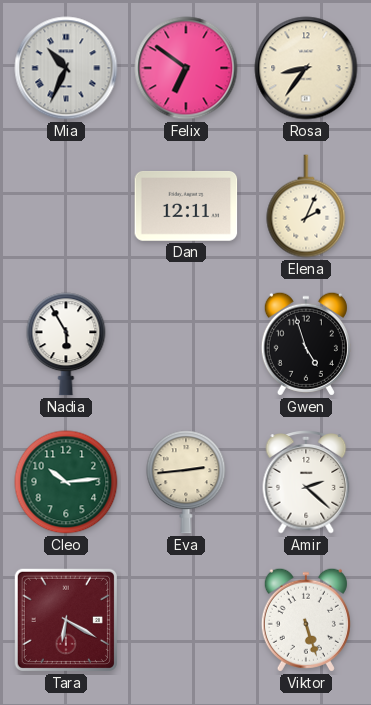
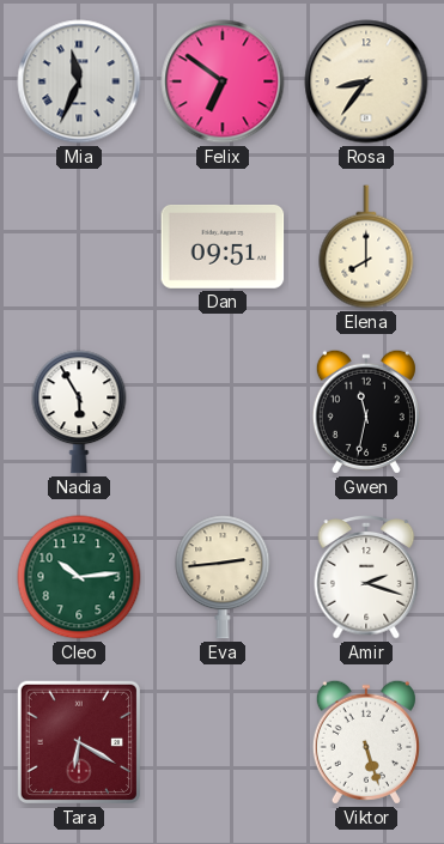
Mia: 10:34 -> 11:34 (79, 81)
Dan: 12:11 -> 09:51 (223, 247)
Elena: 2:04 -> 8:00 (366, 247)
Gwen: 4:57 -> 11:32 (366, 412)
Amir: 2:22 -> 2:18 (366, 578)
